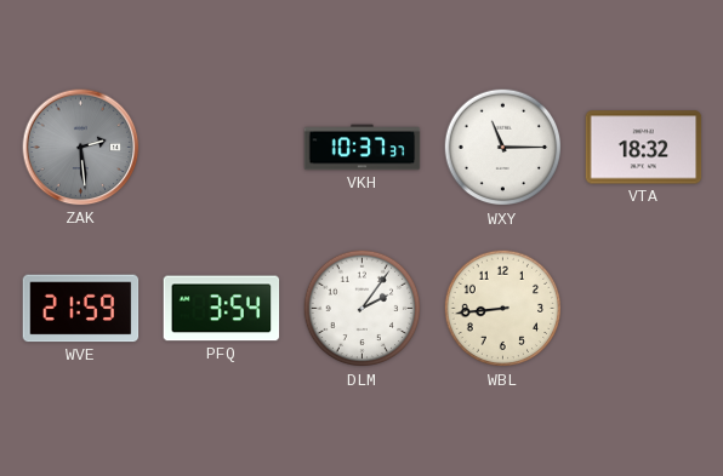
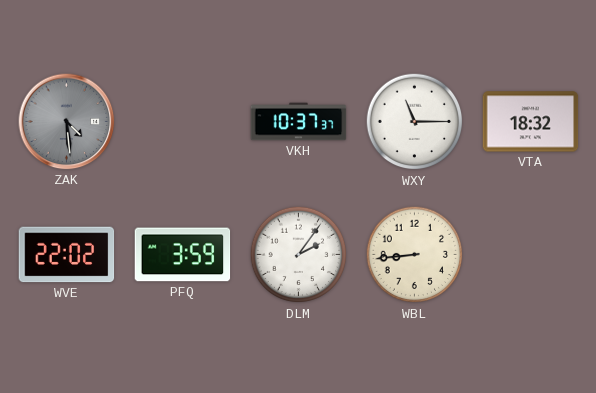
ZAK: 2:29 -> 4:29 (67, 122)
WVE: 21:59 -> 22:02 (67, 255)
PFQ: 3:54 -> 3:59 (183, 255)
